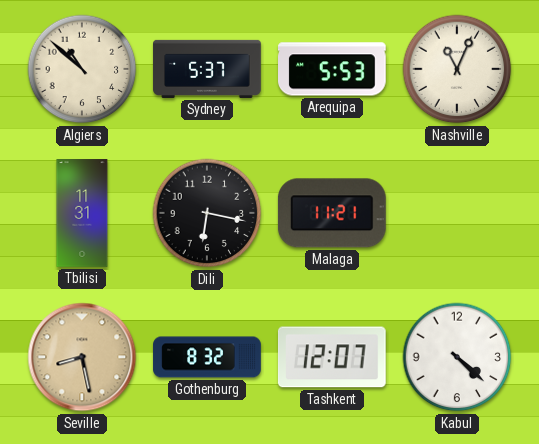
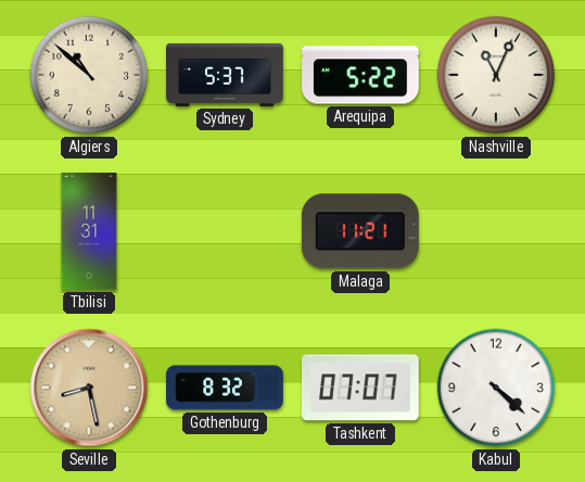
Arequipa: 5:53 -> 5:22 (361, 75)
Dili: 6:17 -> none (207, 213)
Tashkent: 12:07 -> 07:07 (360, 388)
